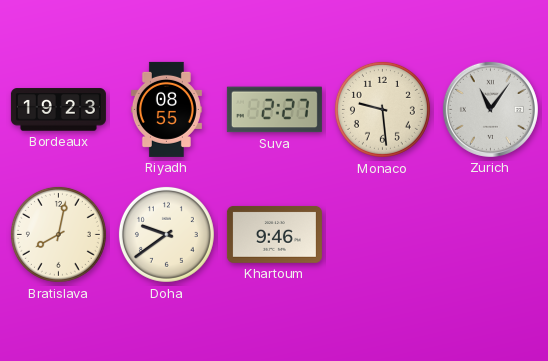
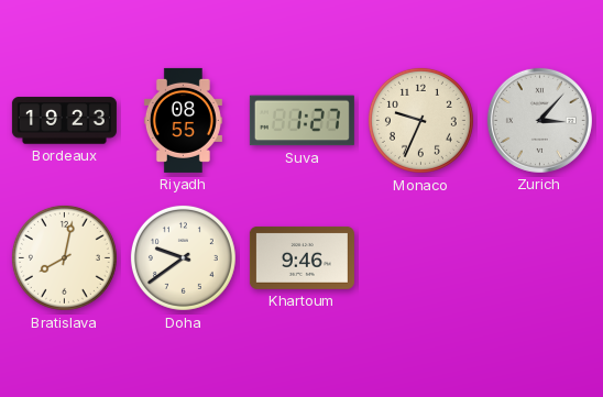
Suva: 2:27 -> 1:27 (301, 121)
Monaco: 9:29 -> 9:34 (420, 120)
Zurich: 11:06 -> 3:07 (539, 120)
